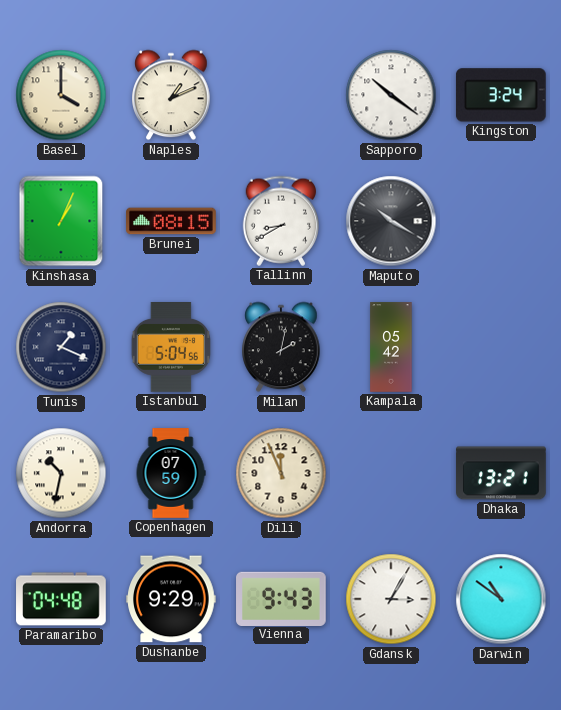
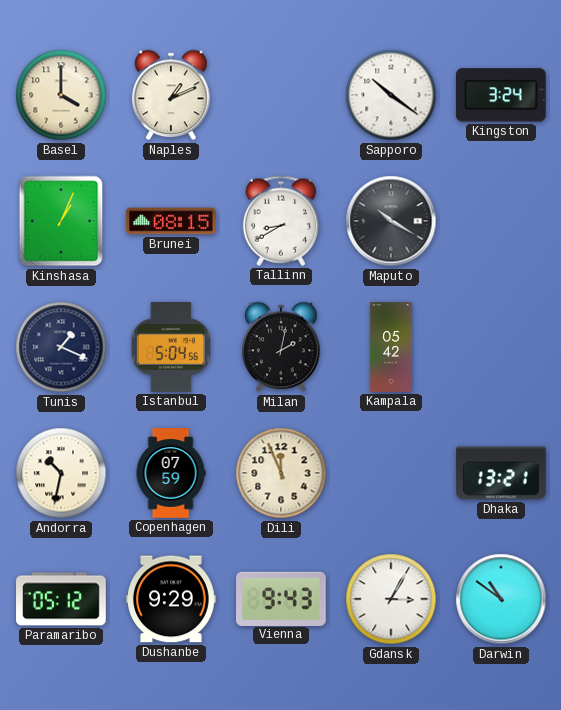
Paramaribo: 04:48 -> 05:12 (61, 599)
